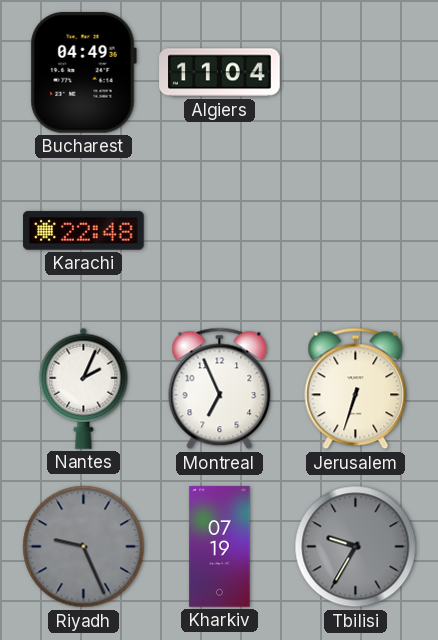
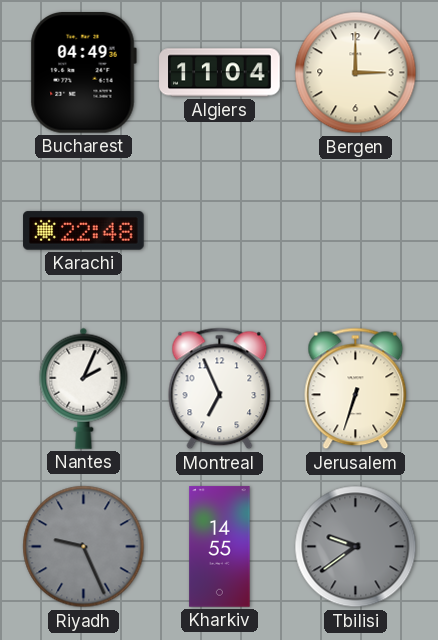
Bergen: none -> 3:00 (356, 73)
Kharkiv: 07:19 -> 14:55 (220, 547)
Tbilisi: 9:35 -> 9:39 (356, 547)
